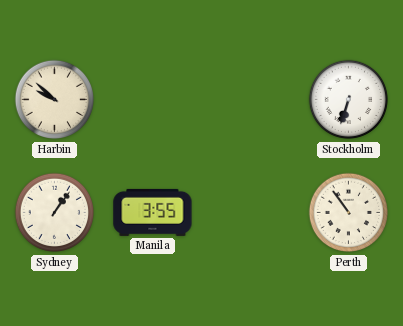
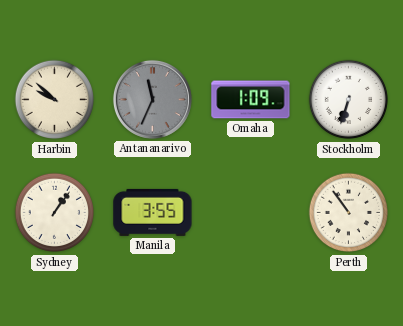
Antananarivo: none -> 11:34 (152, 99)
Omaha: none -> 1:09 (251, 100)
